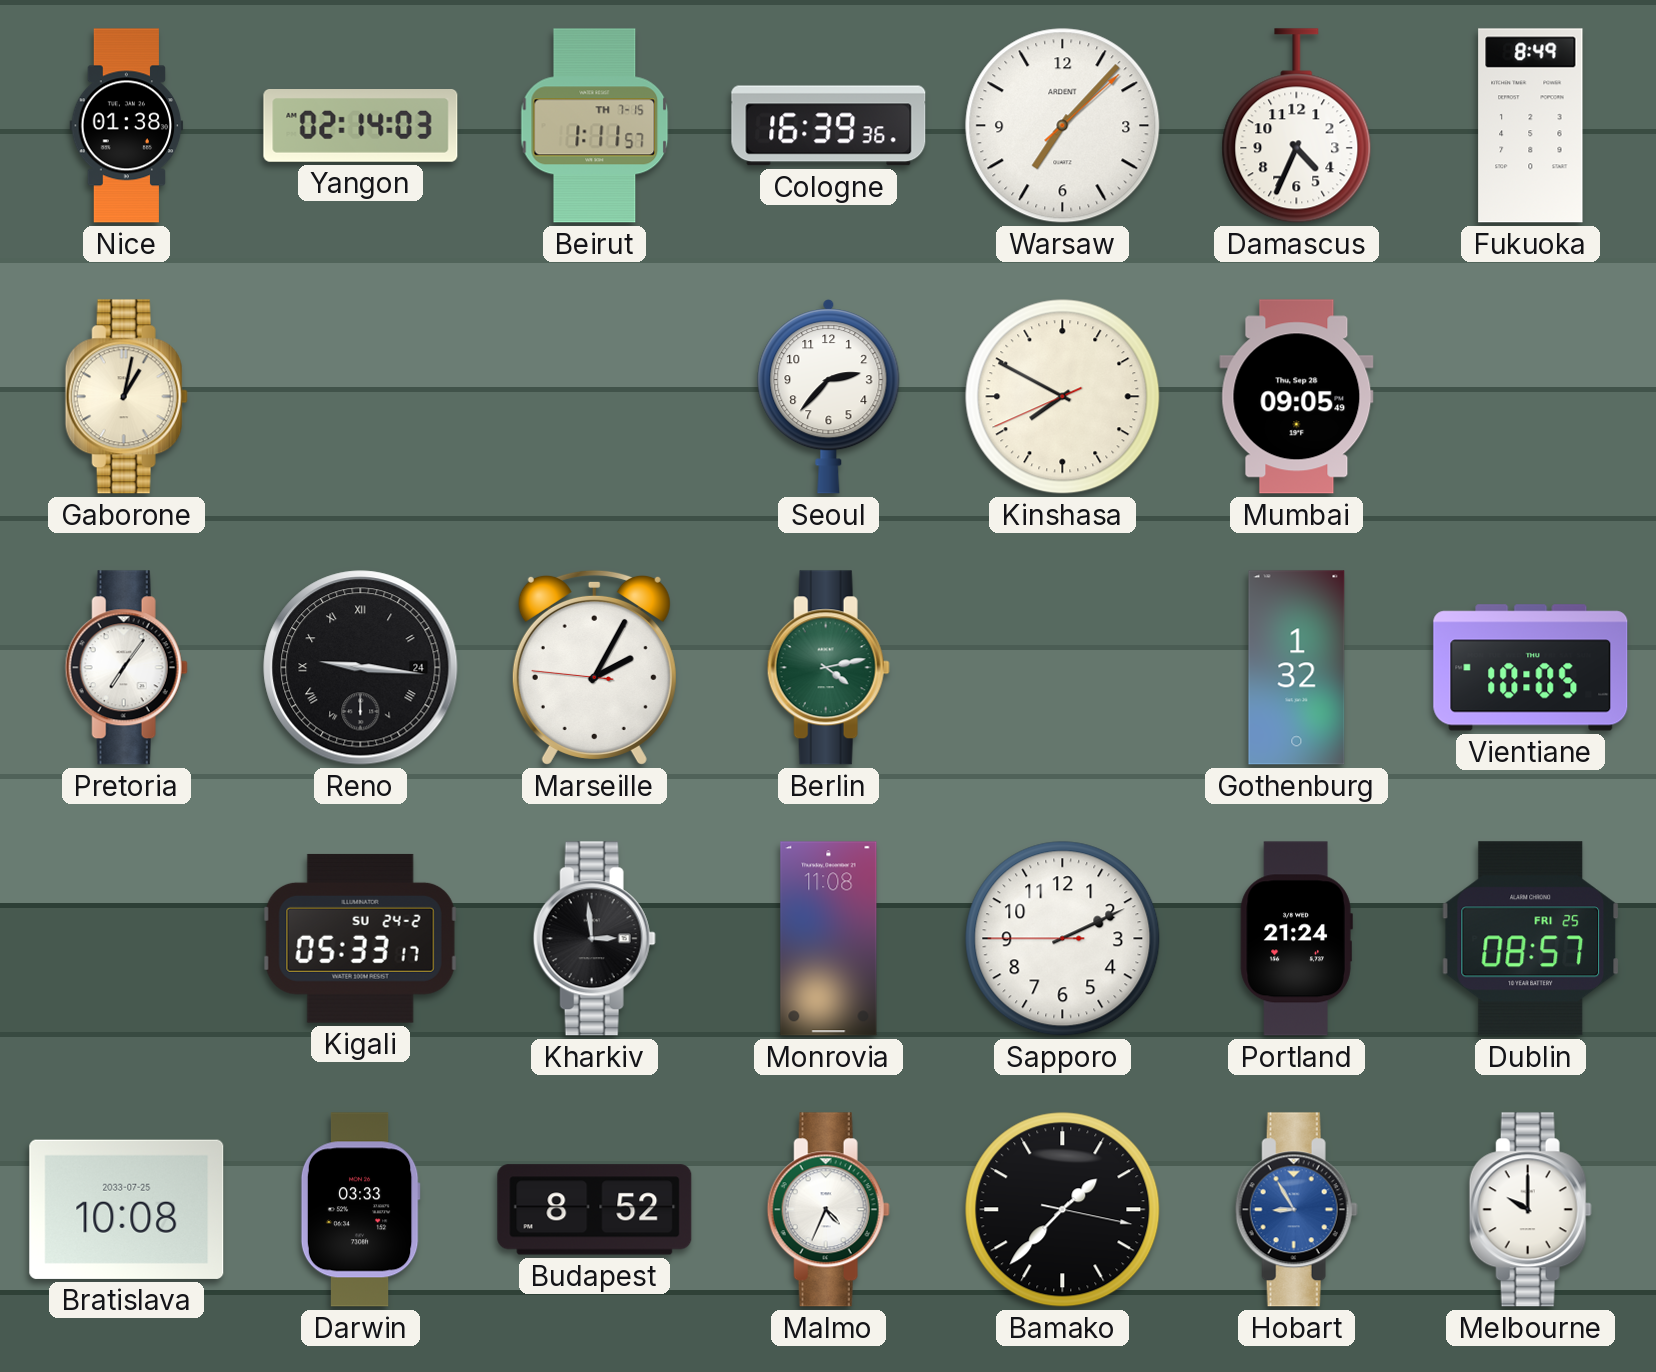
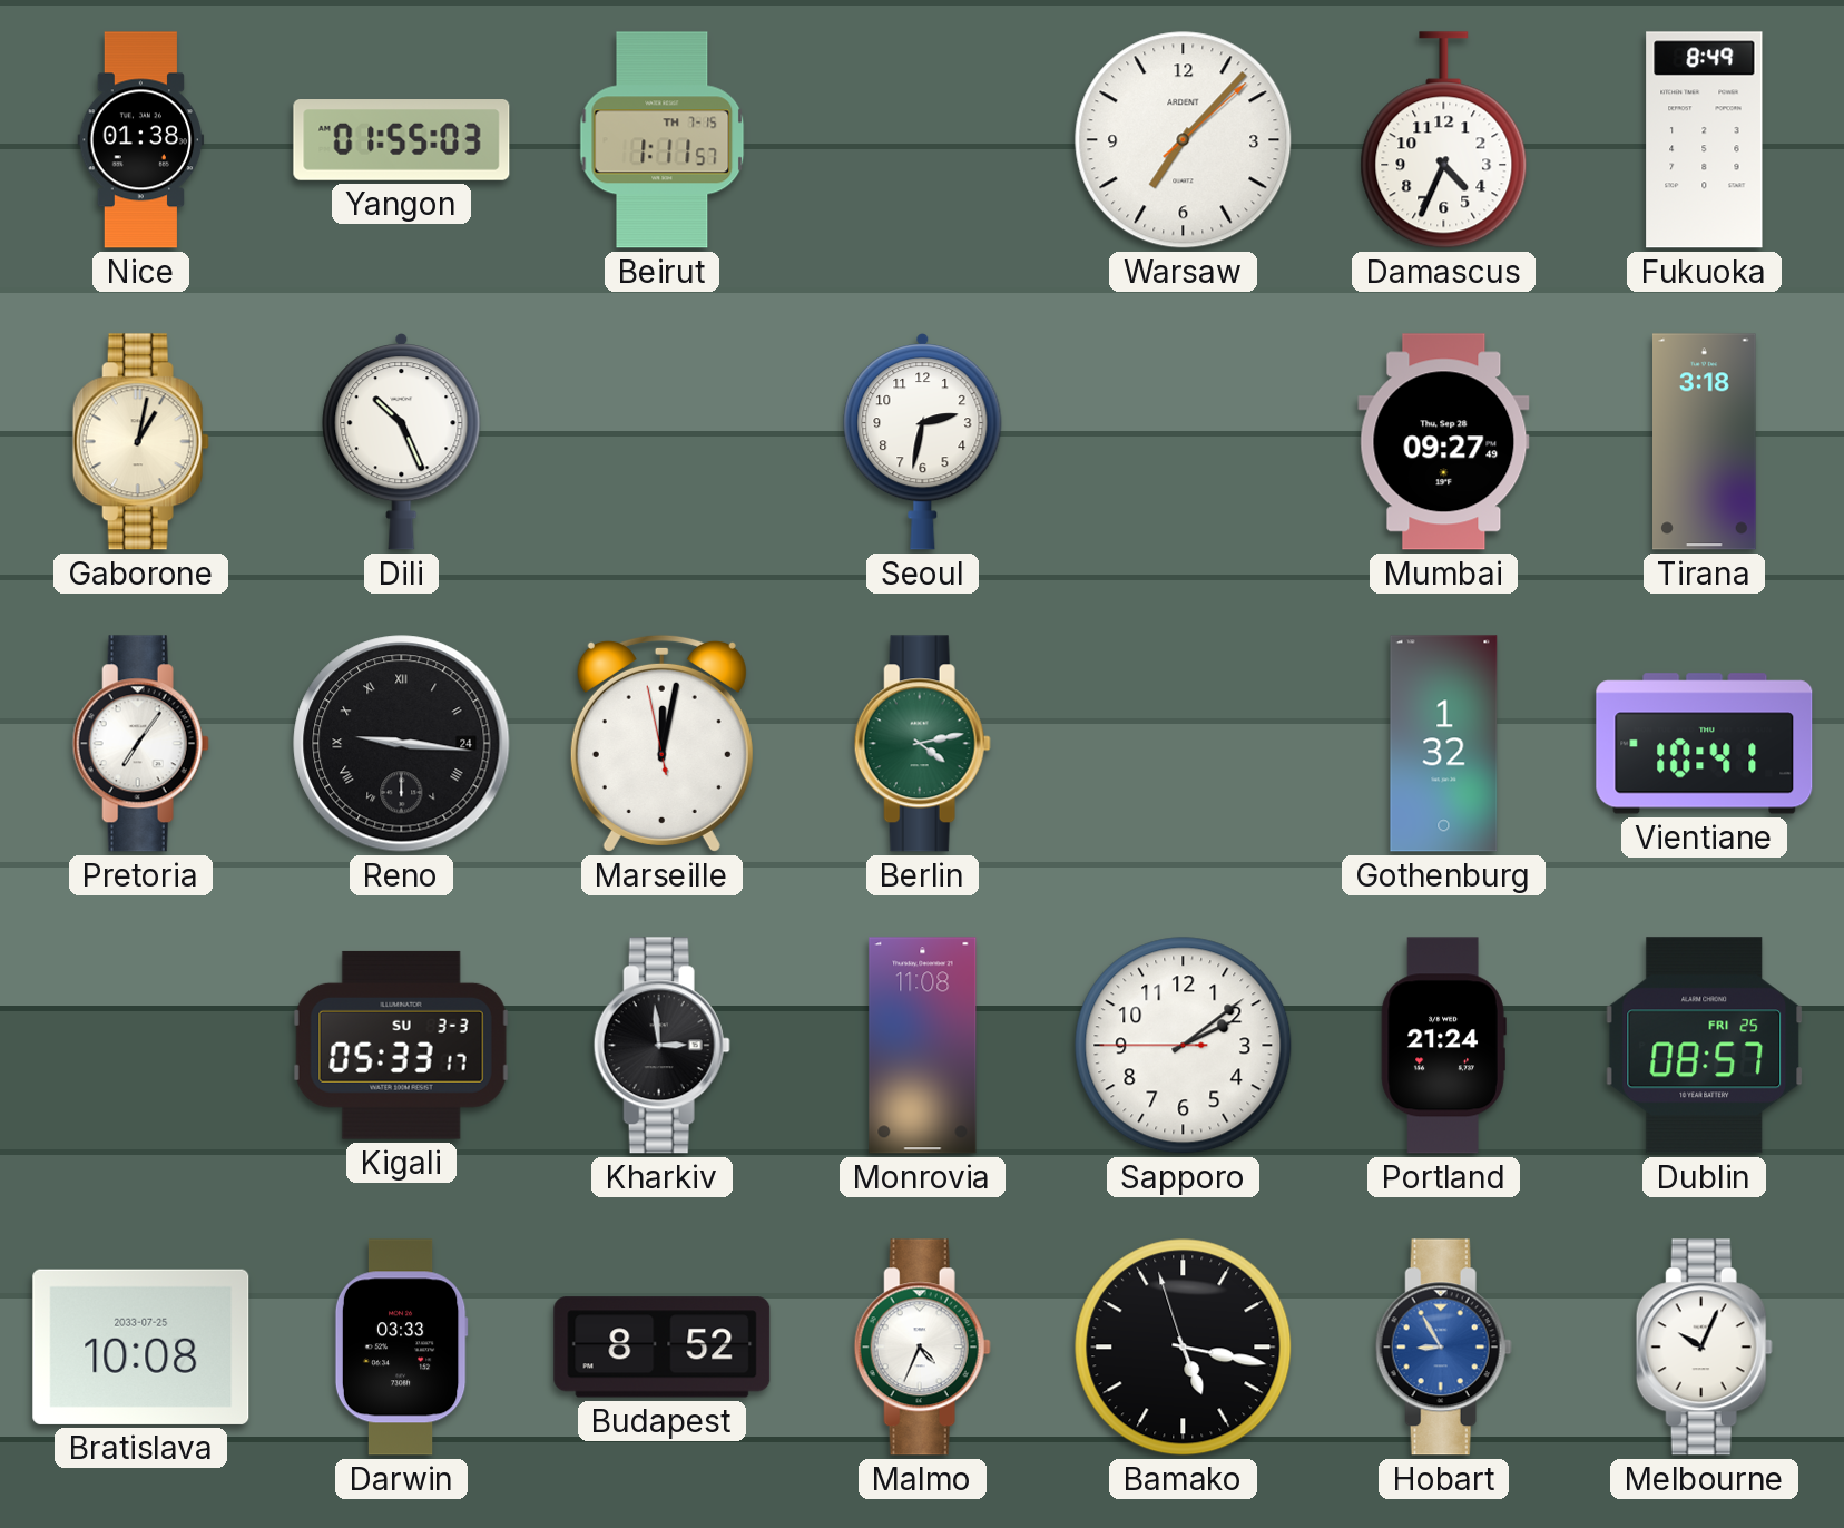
Yangon: 02:14 -> 01:55 (402, 140)
Cologne: 16:39 -> none (829, 126)
Dili: none -> 10:26 (402, 442)
Seoul: 2:37 -> 2:32 (923, 442)
Kinshasa: 7:49 -> none (1063, 397)
Mumbai: 09:05 -> 09:27 (1444, 442)
Tirana: none -> 3:18 (1705, 442)
Marseille: 2:04 -> 12:01 (661, 743)
Vientiane: 10:05 -> 10:41 (1705, 744)
Kigali date: SU 24-2 -> SU 3-3 (401, 1045)
Sapporo: 2:10 -> 2:08 (1184, 1046)
Bamako: 1:37 -> 5:16 (1184, 1348)
Melbourne: 10:00 -> 10:04 (1704, 1348)
